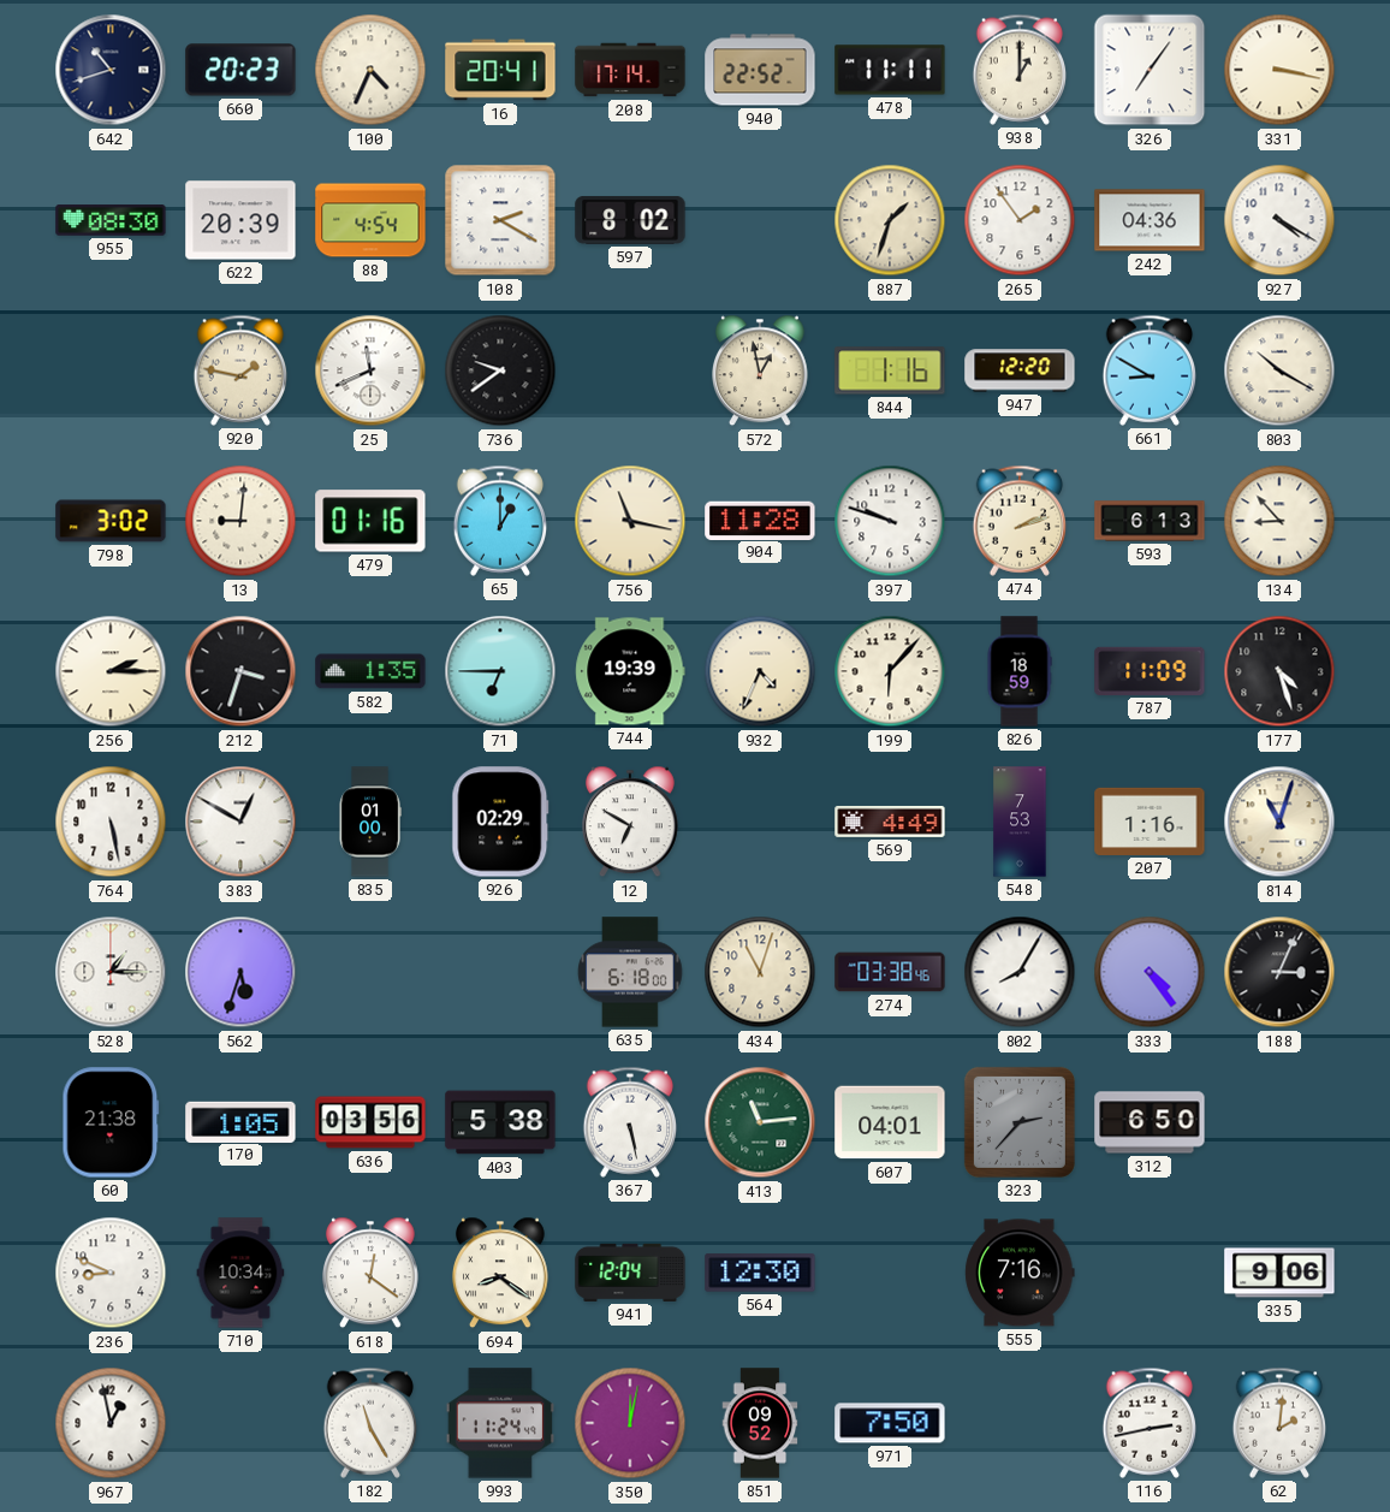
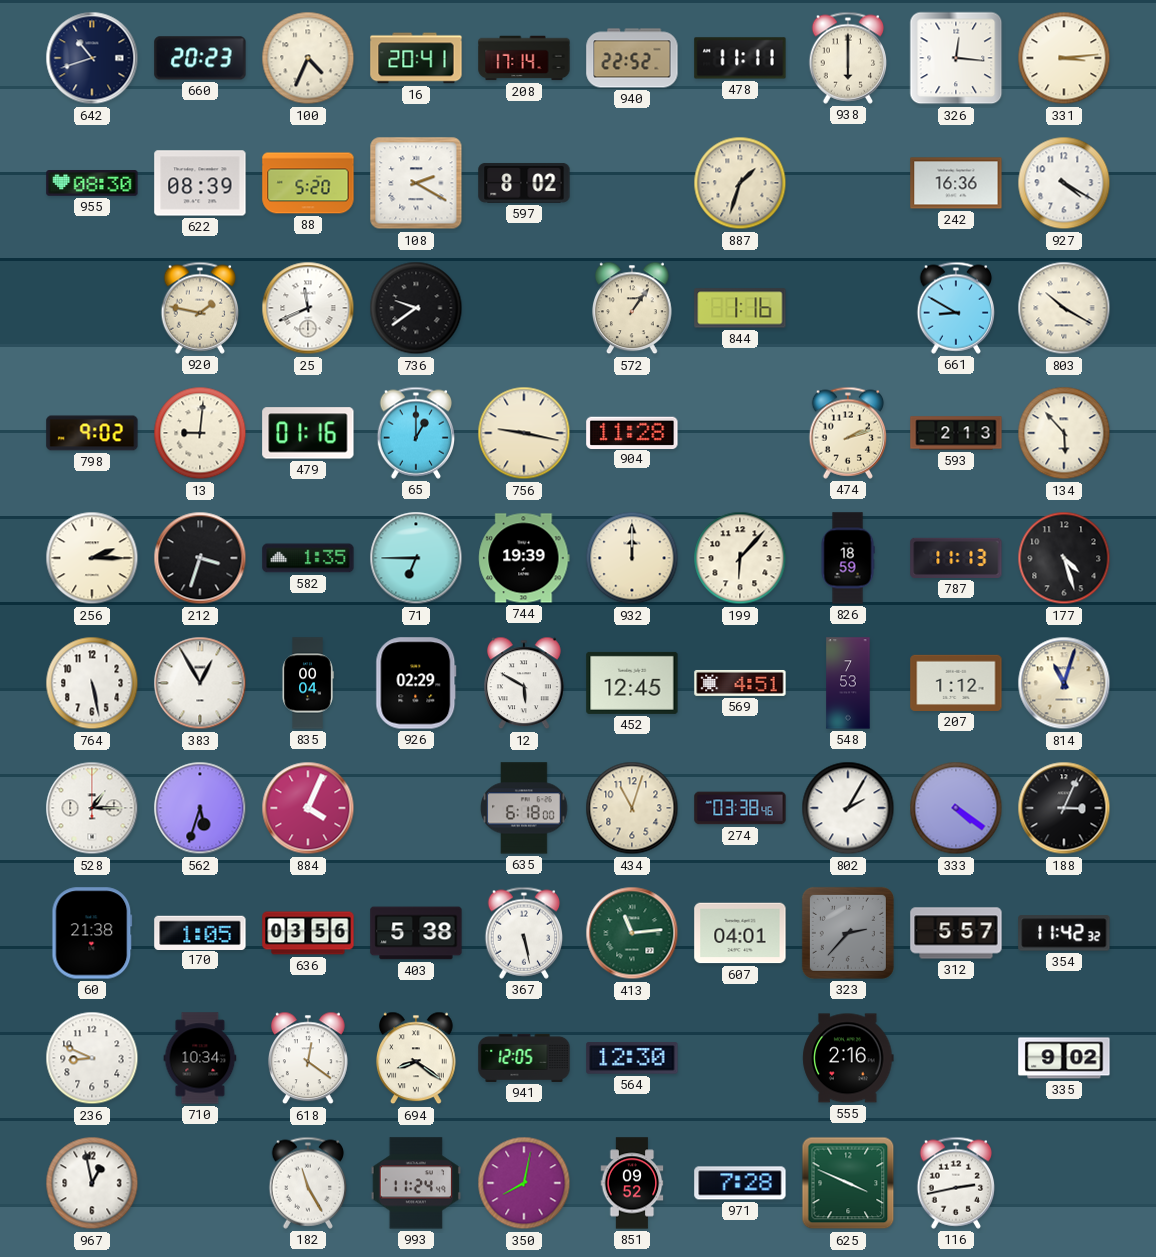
938: 1:00 -> 6:00 (848, 58)
326: 7:06 -> 12:16 (956, 58)
331: 3:17 -> 3:14 (1064, 58)
622: 20:39 -> 08:39 (200, 183)
88: 4:54 -> 5:20 (308, 183)
265: 1:54 -> none (1020, 220)
242: 04:36 -> 16:36 (956, 183)
572: 12:58 -> 1:06 (633, 308)
947: 12:20 -> none (1020, 370)
798: 3:02 -> 9:02 (92, 433)
756: 11:17 -> 9:17 (524, 433)
397: 9:48 -> none (890, 521)
593: 6:13 -> 2:13 (956, 433)
134: 8:53 -> 5:53 (1064, 433)
932: 4:34 -> 12:00 (632, 558)
787: 11:09 -> 11:13 (956, 558)
383: 12:50 -> 12:55 (200, 683)
835: 01:00 -> 00:04 (308, 683)
12: 6:50 -> 5:50 (525, 683)
452: none -> 12:45 (632, 683)
569: 4:49 -> 4:51 (740, 683)
207: 1:16 -> 1:12 (956, 683)
884: none -> 4:04 (308, 808)
802: 8:05 -> 2:05 (848, 808)
333: 4:24 -> 4:21 (956, 808)
312: 6:50 -> 5:57 (956, 933)
354: none -> 11:42 (1064, 933)
941: 12:04 -> 12:05 (524, 1058)
555: 7:16 -> 2:16 (848, 1058)
335: 9:06 -> 9:02 (1064, 1058)
350: 12:02 -> 8:02 (524, 1183)
971: 7:50 -> 7:28 (740, 1183)
625: none -> 3:49 (848, 1183)
62: 2:01 -> none (1279, 1423)
